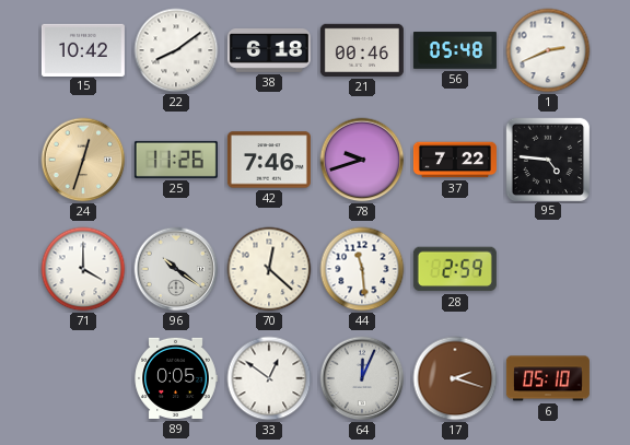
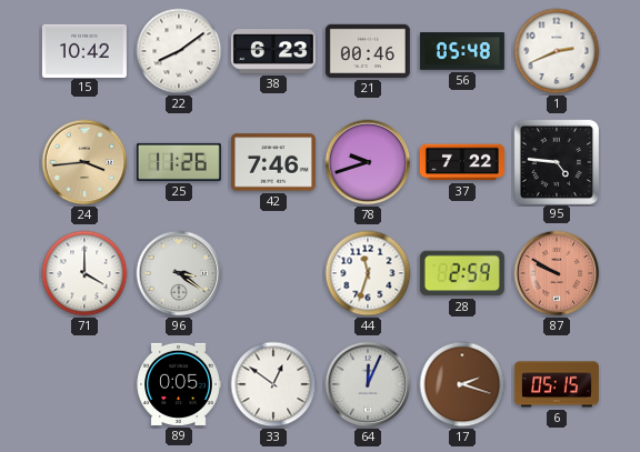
38: 6:18 -> 6:23 (273, 52)
24: 12:33 -> 3:44 (84, 162)
96: 10:21 -> 3:21 (179, 273)
70: 12:22 -> none (269, 269)
44: 11:29 -> 11:33 (368, 273)
87: none -> 9:50 (557, 273)
6: 05:10 -> 05:15 (557, 384)
